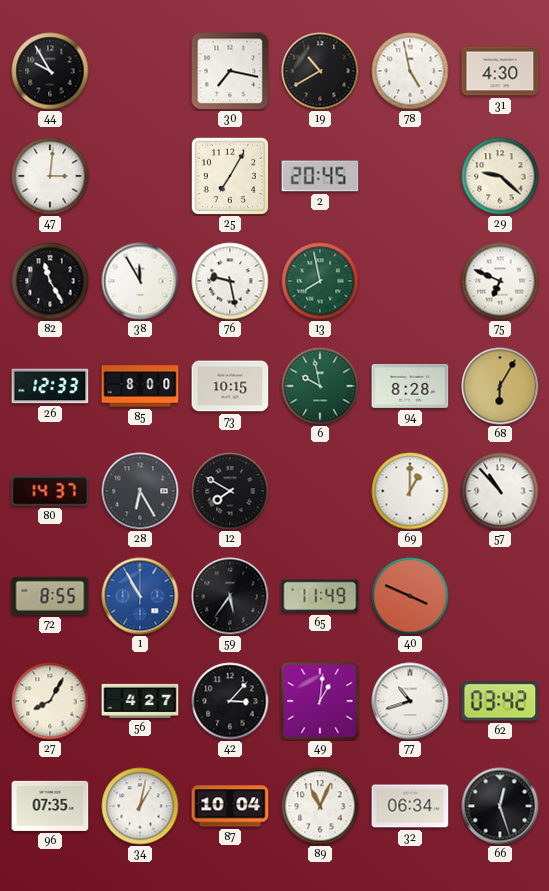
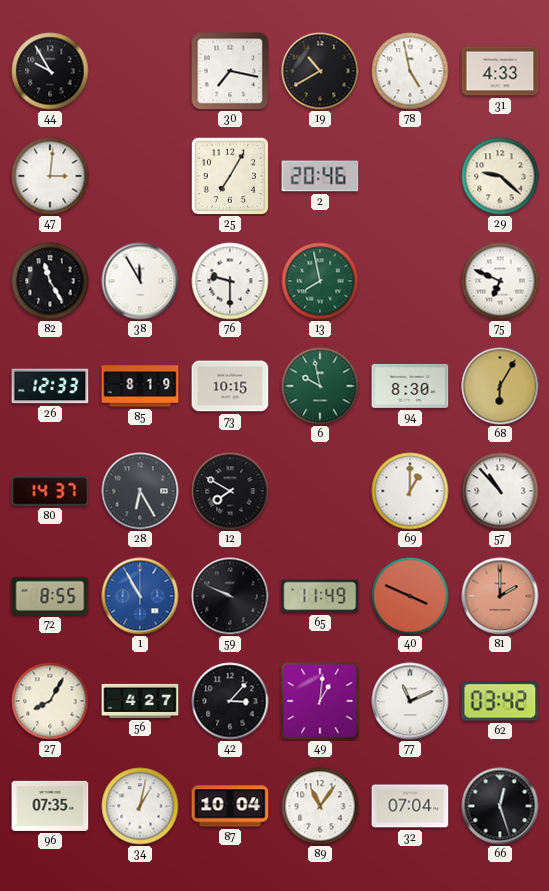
31: 4:30 -> 4:33 (500, 71)
2: 20:45 -> 20:46 (320, 176)
76: 9:28 -> 9:30 (230, 281)
85: 8:00 -> 8:19 (140, 386)
94: 8:28 -> 8:30 (410, 386)
59: 5:36 -> 9:49 (230, 596)
81: none -> 2:00 (500, 596)
77: 10:42 -> 11:11 (410, 701)
89: 11:04 -> 11:06 (320, 806)
32: 06:34 -> 07:04 (410, 806)
